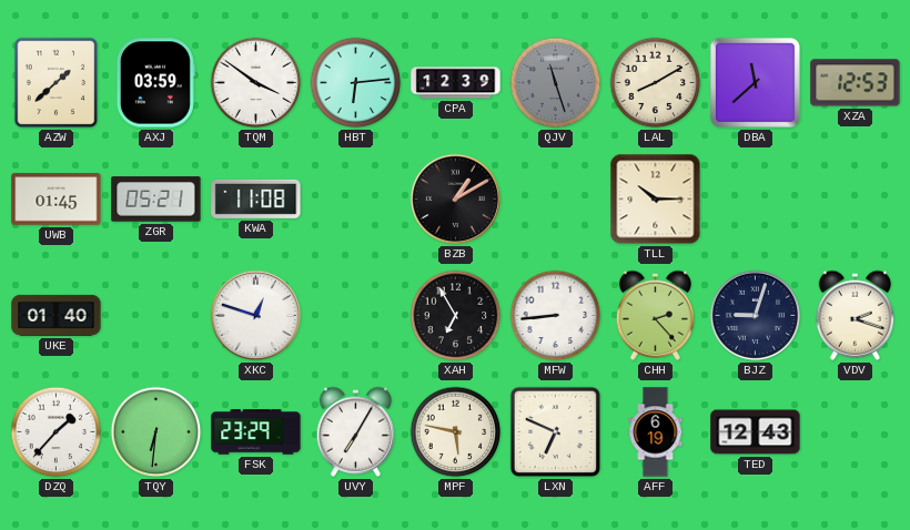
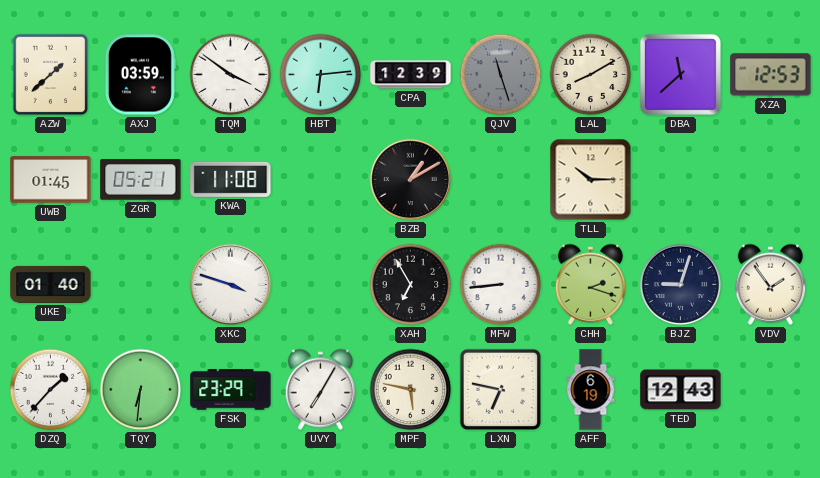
XKC: 12:48 -> 3:48 (231, 285)
CHH: 2:23 -> 2:18 (590, 284)
VDV: 2:18 -> 1:54 (770, 284)
LXN: 6:49 -> 6:47 (500, 389)
